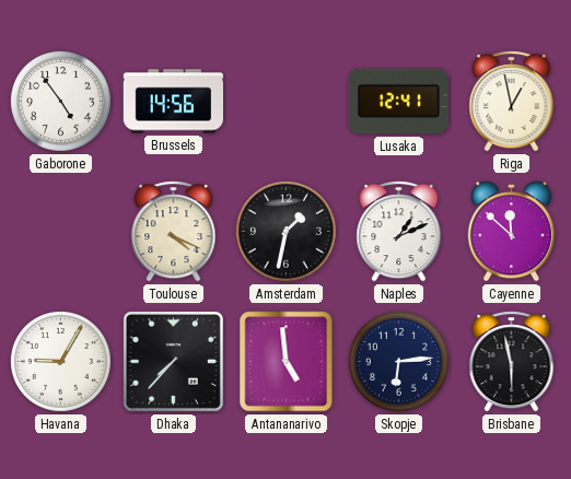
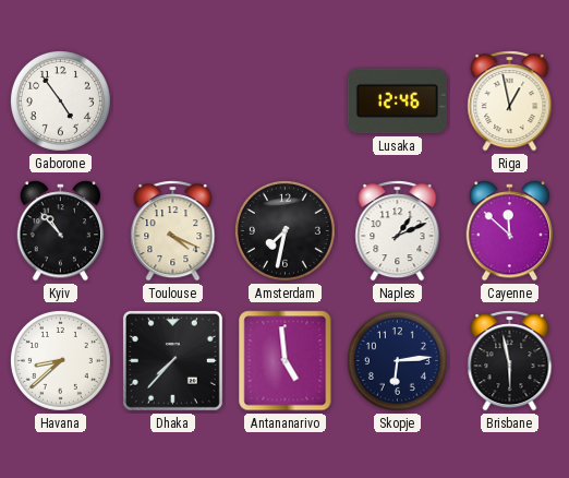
Brussels: 14:56 -> none (173, 102)
Lusaka: 12:41 -> 12:46 (397, 101)
Kyiv: none -> 10:53 (61, 231)
Amsterdam: 1:32 -> 7:32 (284, 230)
Havana: 9:05 -> 8:38 (60, 360)
